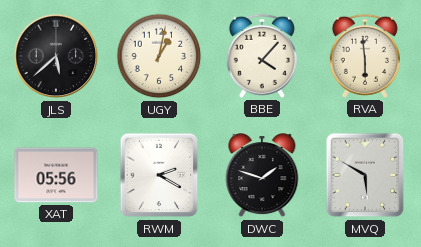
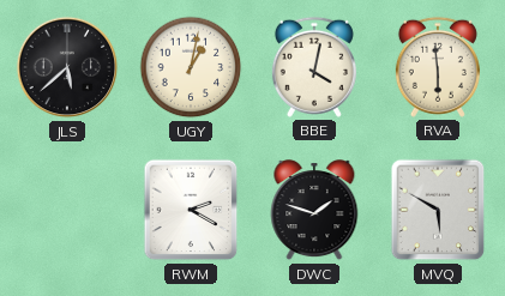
BBE: 4:07 -> 4:02 (314, 67)
XAT: 05:56 -> none (56, 175)
